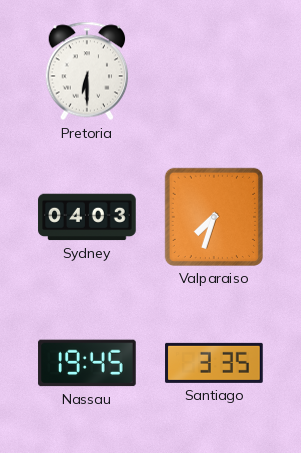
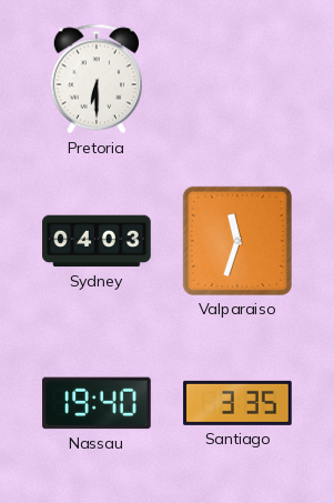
Valparaiso: 7:33 -> 11:33 (237, 241)
Nassau: 19:45 -> 19:40 (97, 403)
